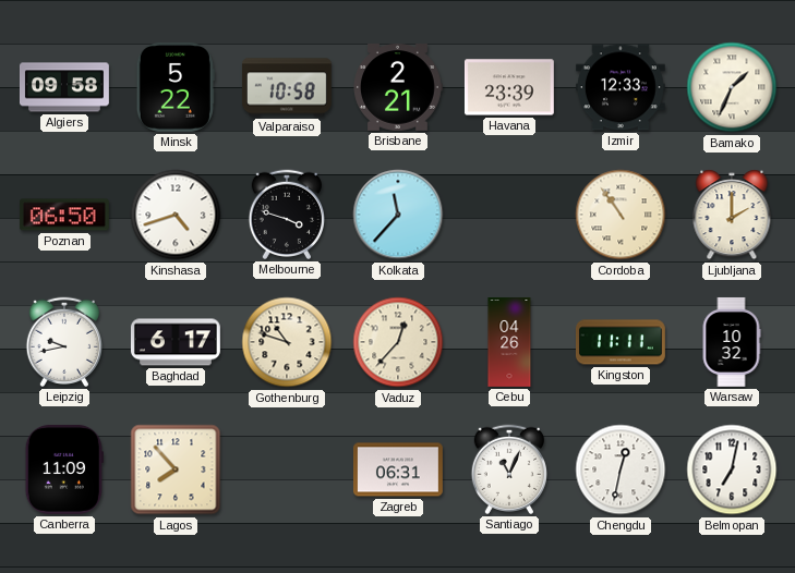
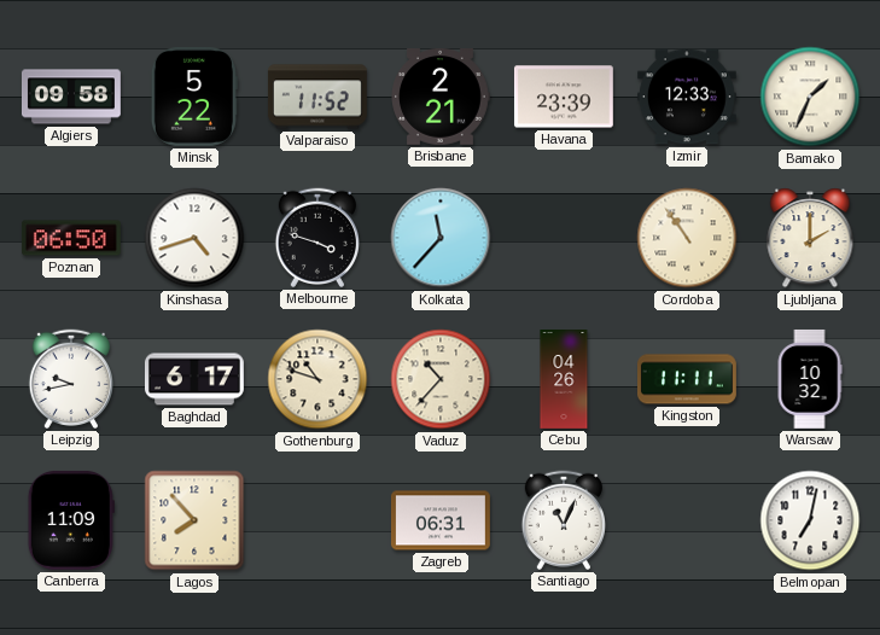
Valparaiso: 10:58 -> 11:52 (317, 97)
Vaduz: 12:37 -> 10:37 (441, 379)
Chengdu: 12:32 -> none (621, 470)
